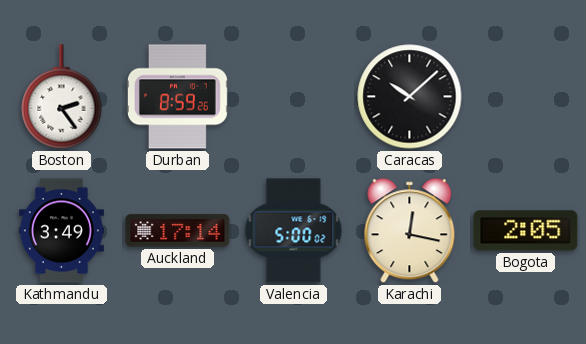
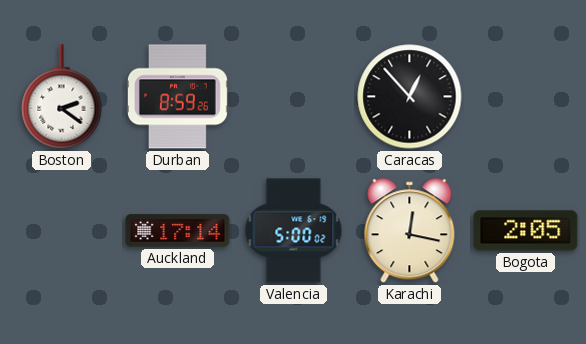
Boston: 2:24 -> 2:21 (62, 97)
Caracas: 10:08 -> 12:53 (410, 97)
Kathmandu: 3:49 -> none (61, 231)
